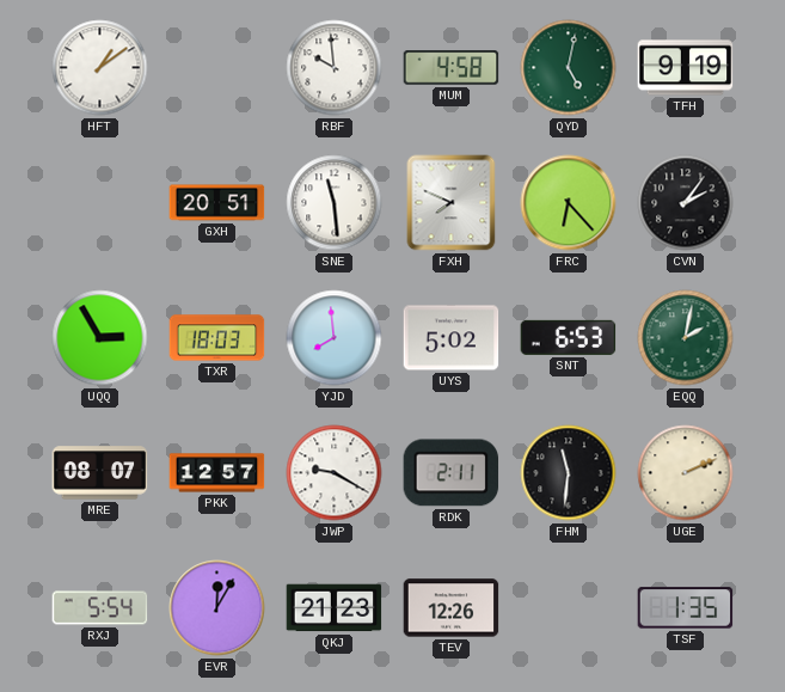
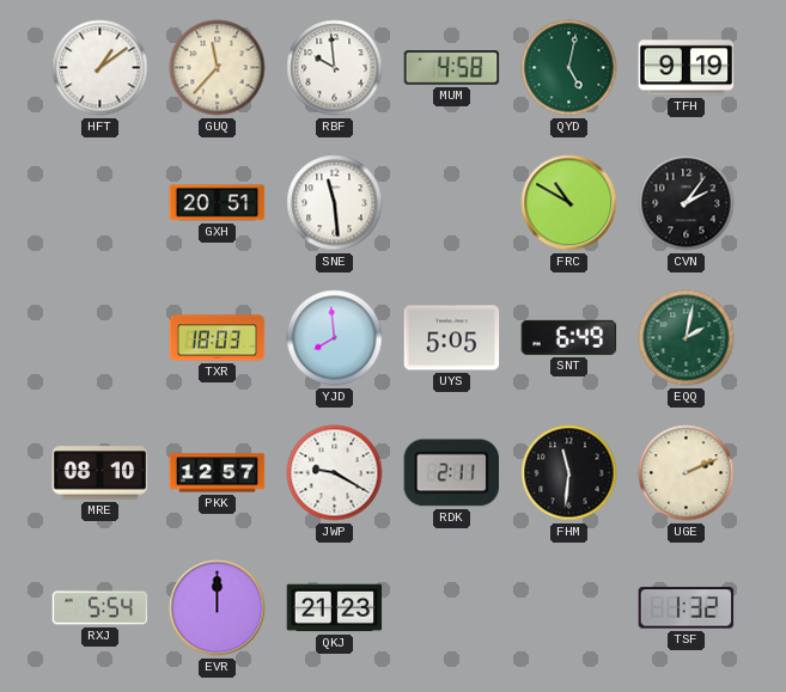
GUQ: none -> 11:37 (218, 68)
FXH: 7:49 -> none (452, 203)
FRC: 6:23 -> 10:50 (569, 203)
UQQ: 2:55 -> none (100, 338)
UYS: 5:02 -> 5:05 (452, 338)
SNT: 6:53 -> 6:49 (569, 337)
MRE: 08:07 -> 08:10 (100, 473)
EVR: 12:05 -> 12:00 (218, 608)
TEV: 12:26 -> none (452, 608)
TSF: 1:35 -> 1:32 (687, 608)
